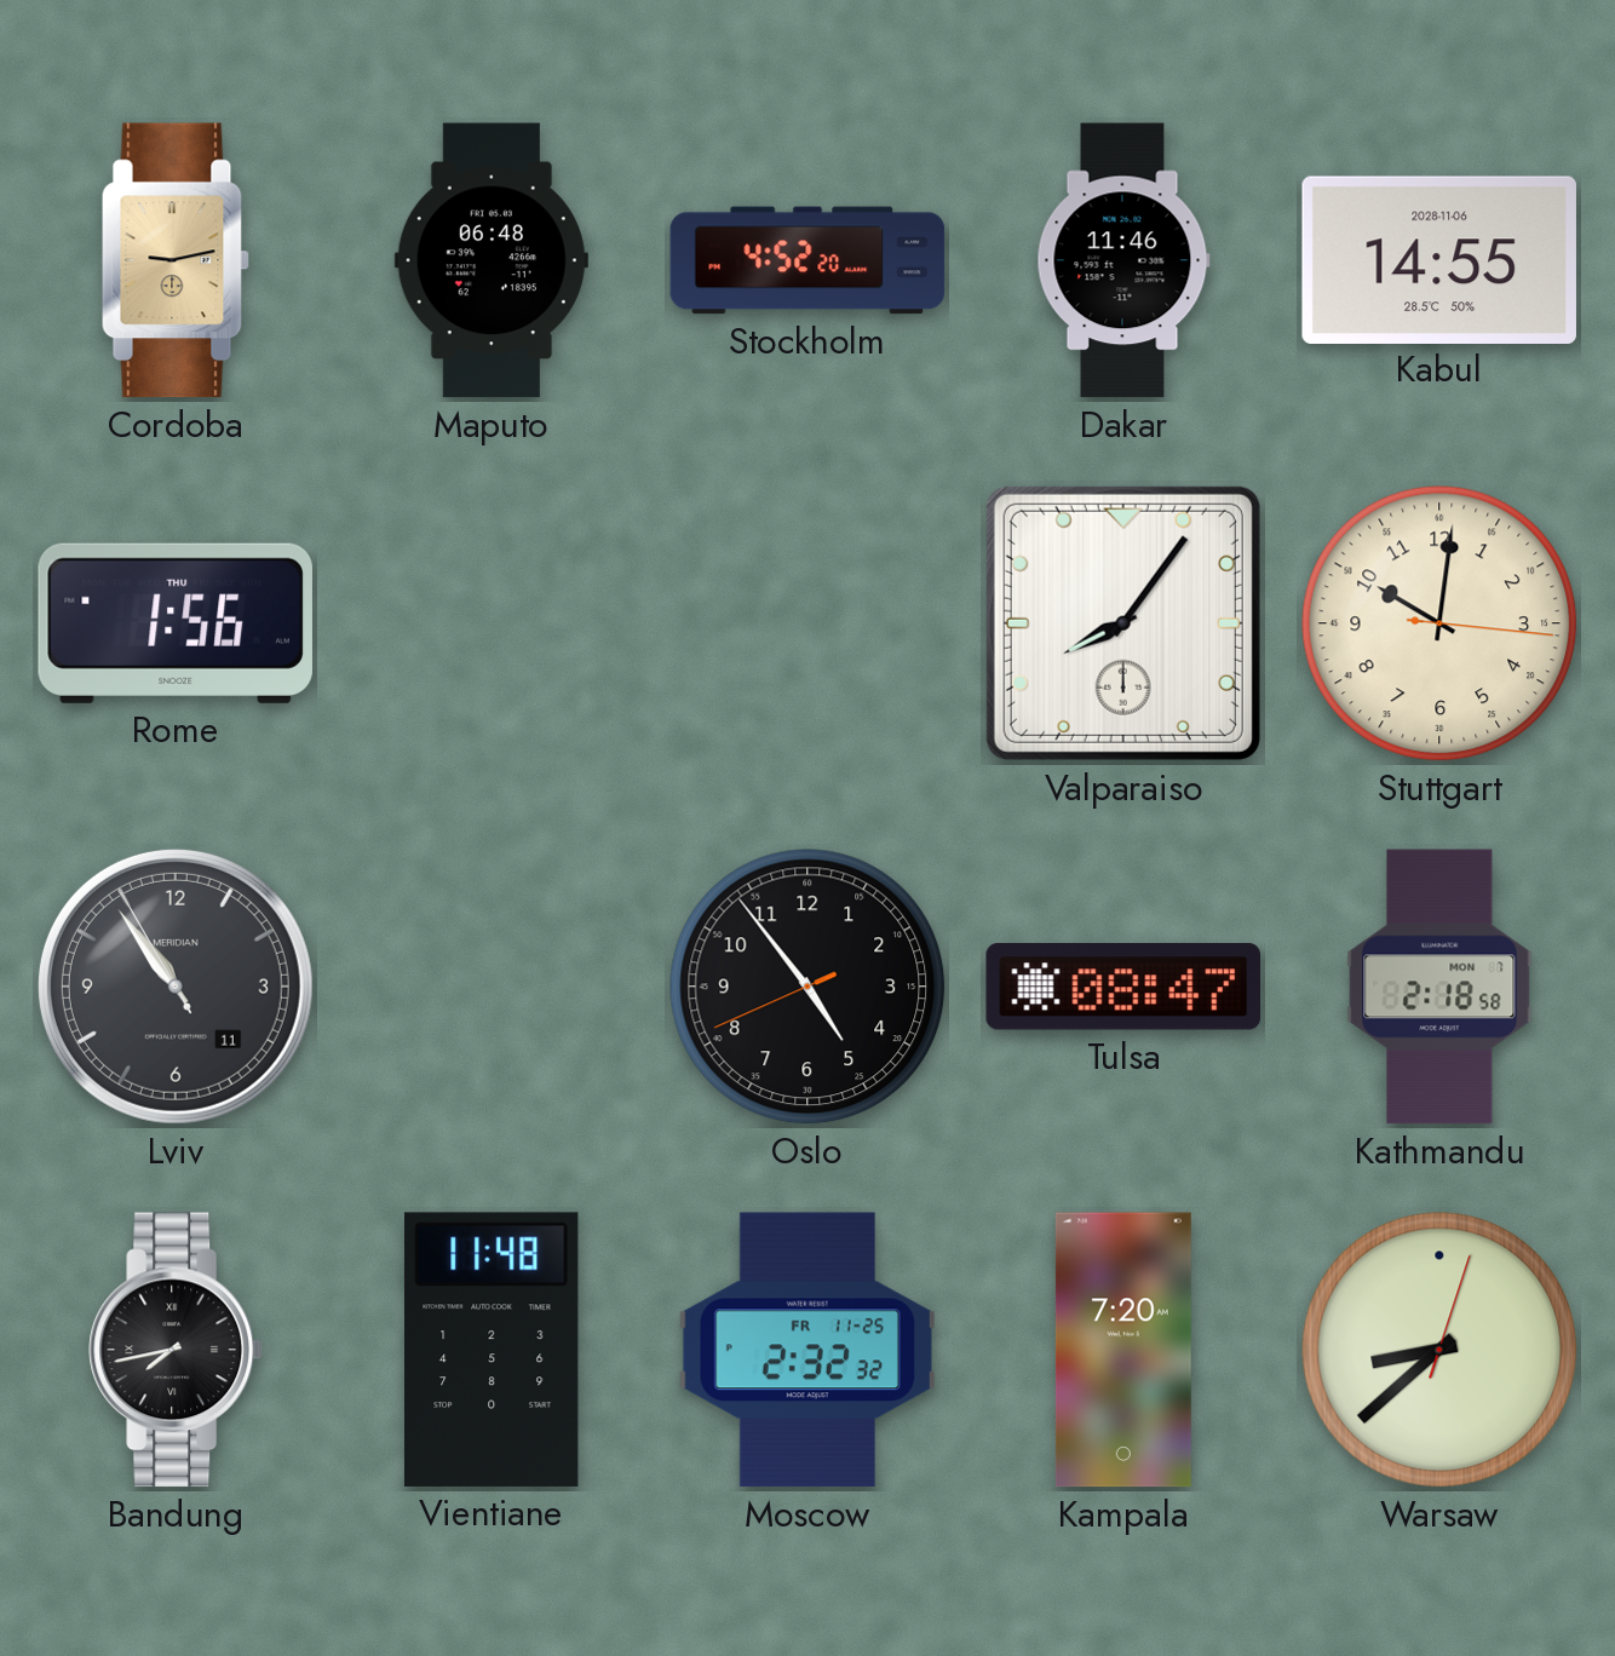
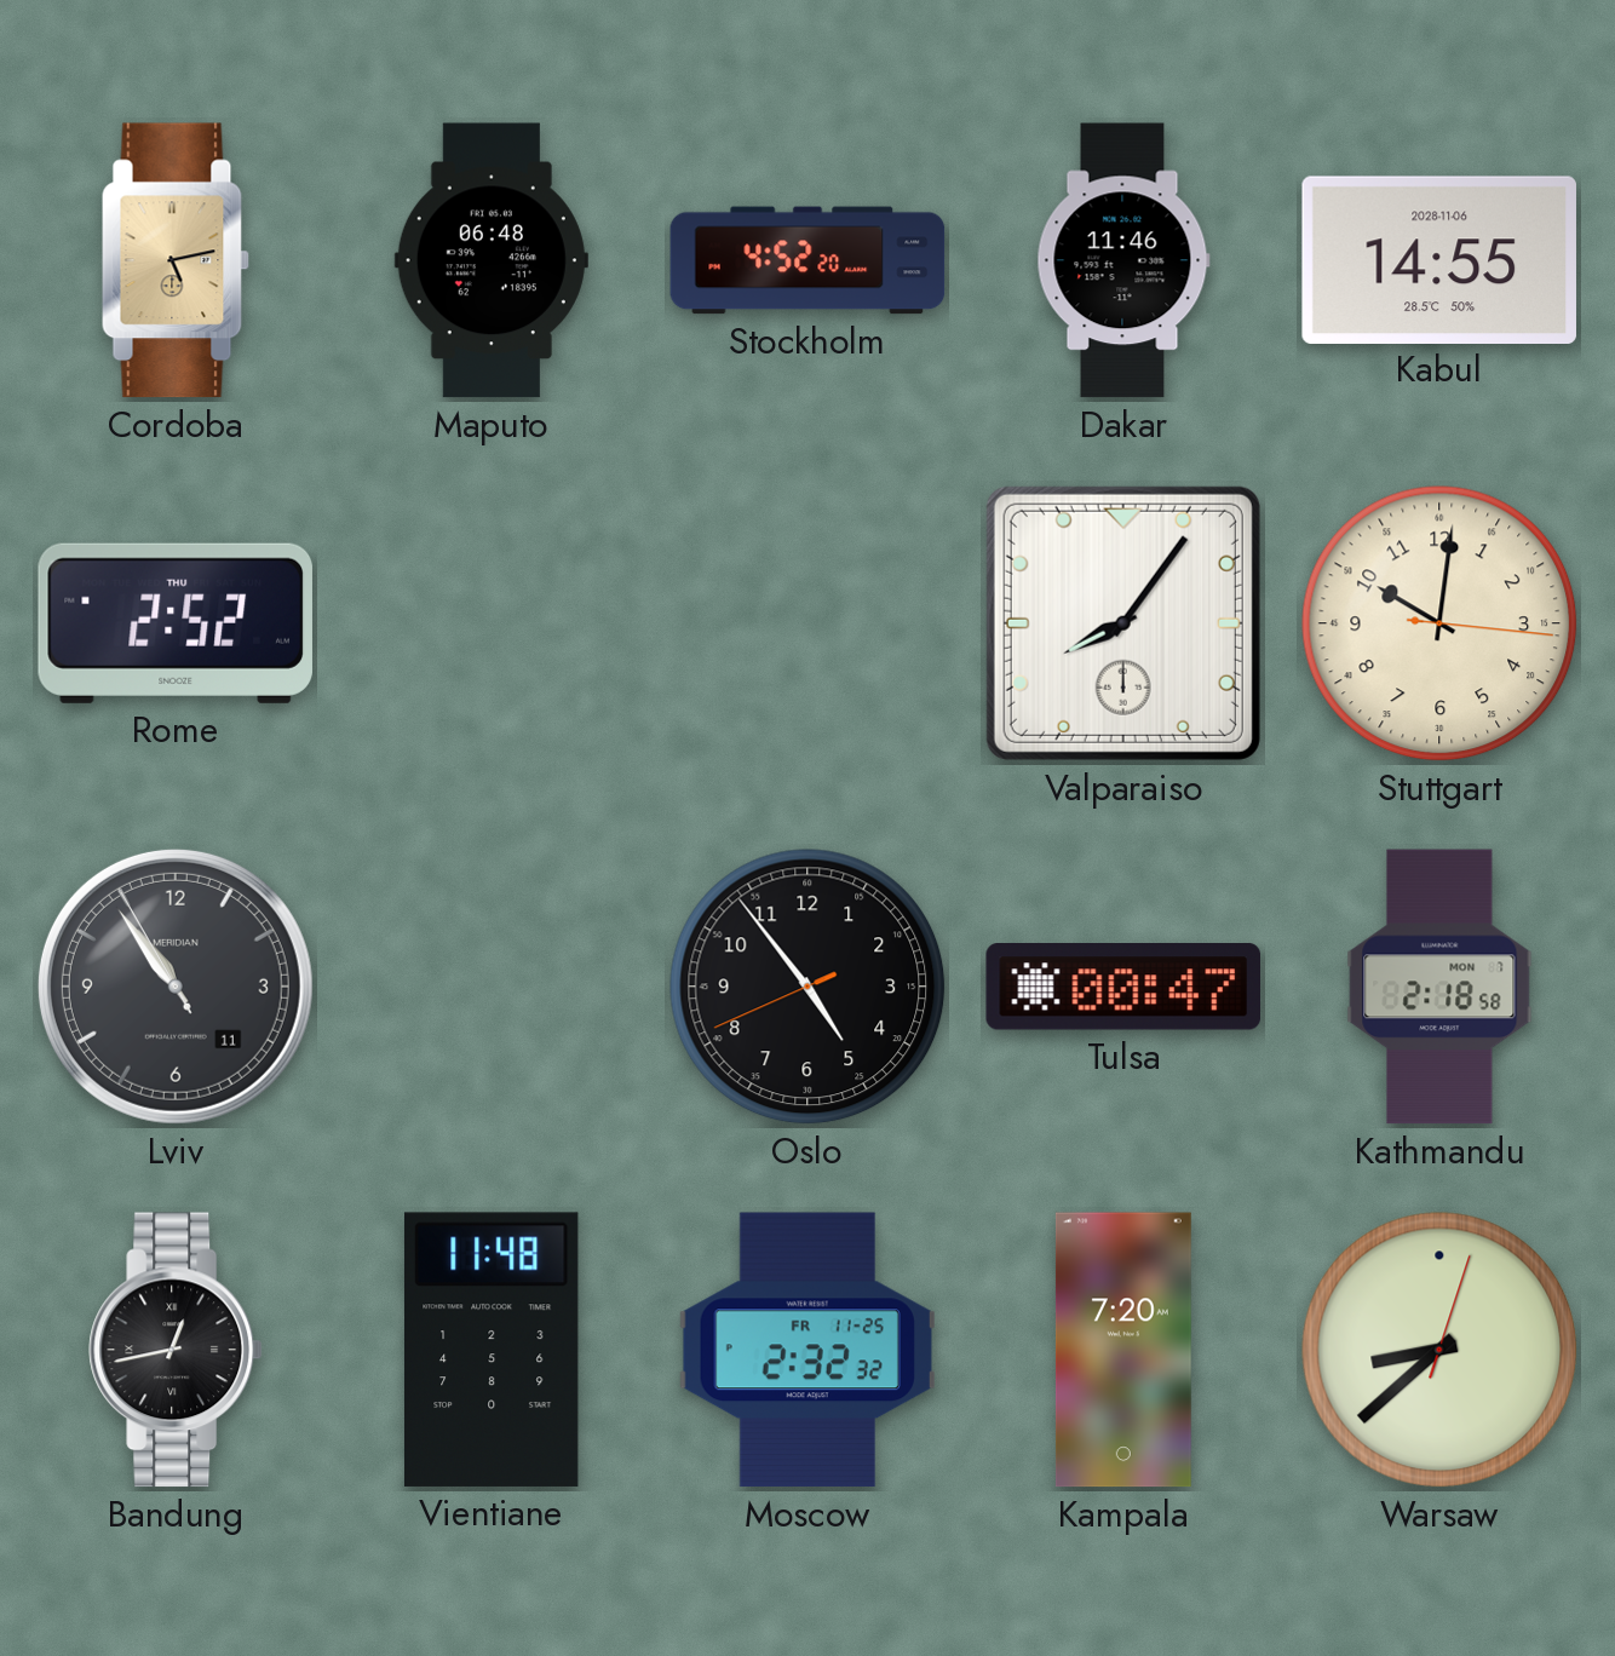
Cordoba: 9:13 -> 5:13 (176, 260)
Rome: 1:56 -> 2:52 (176, 623)
Tulsa: 08:47 -> 00:47 (1122, 987)
Bandung: 7:43 -> 12:43 (176, 1350)
